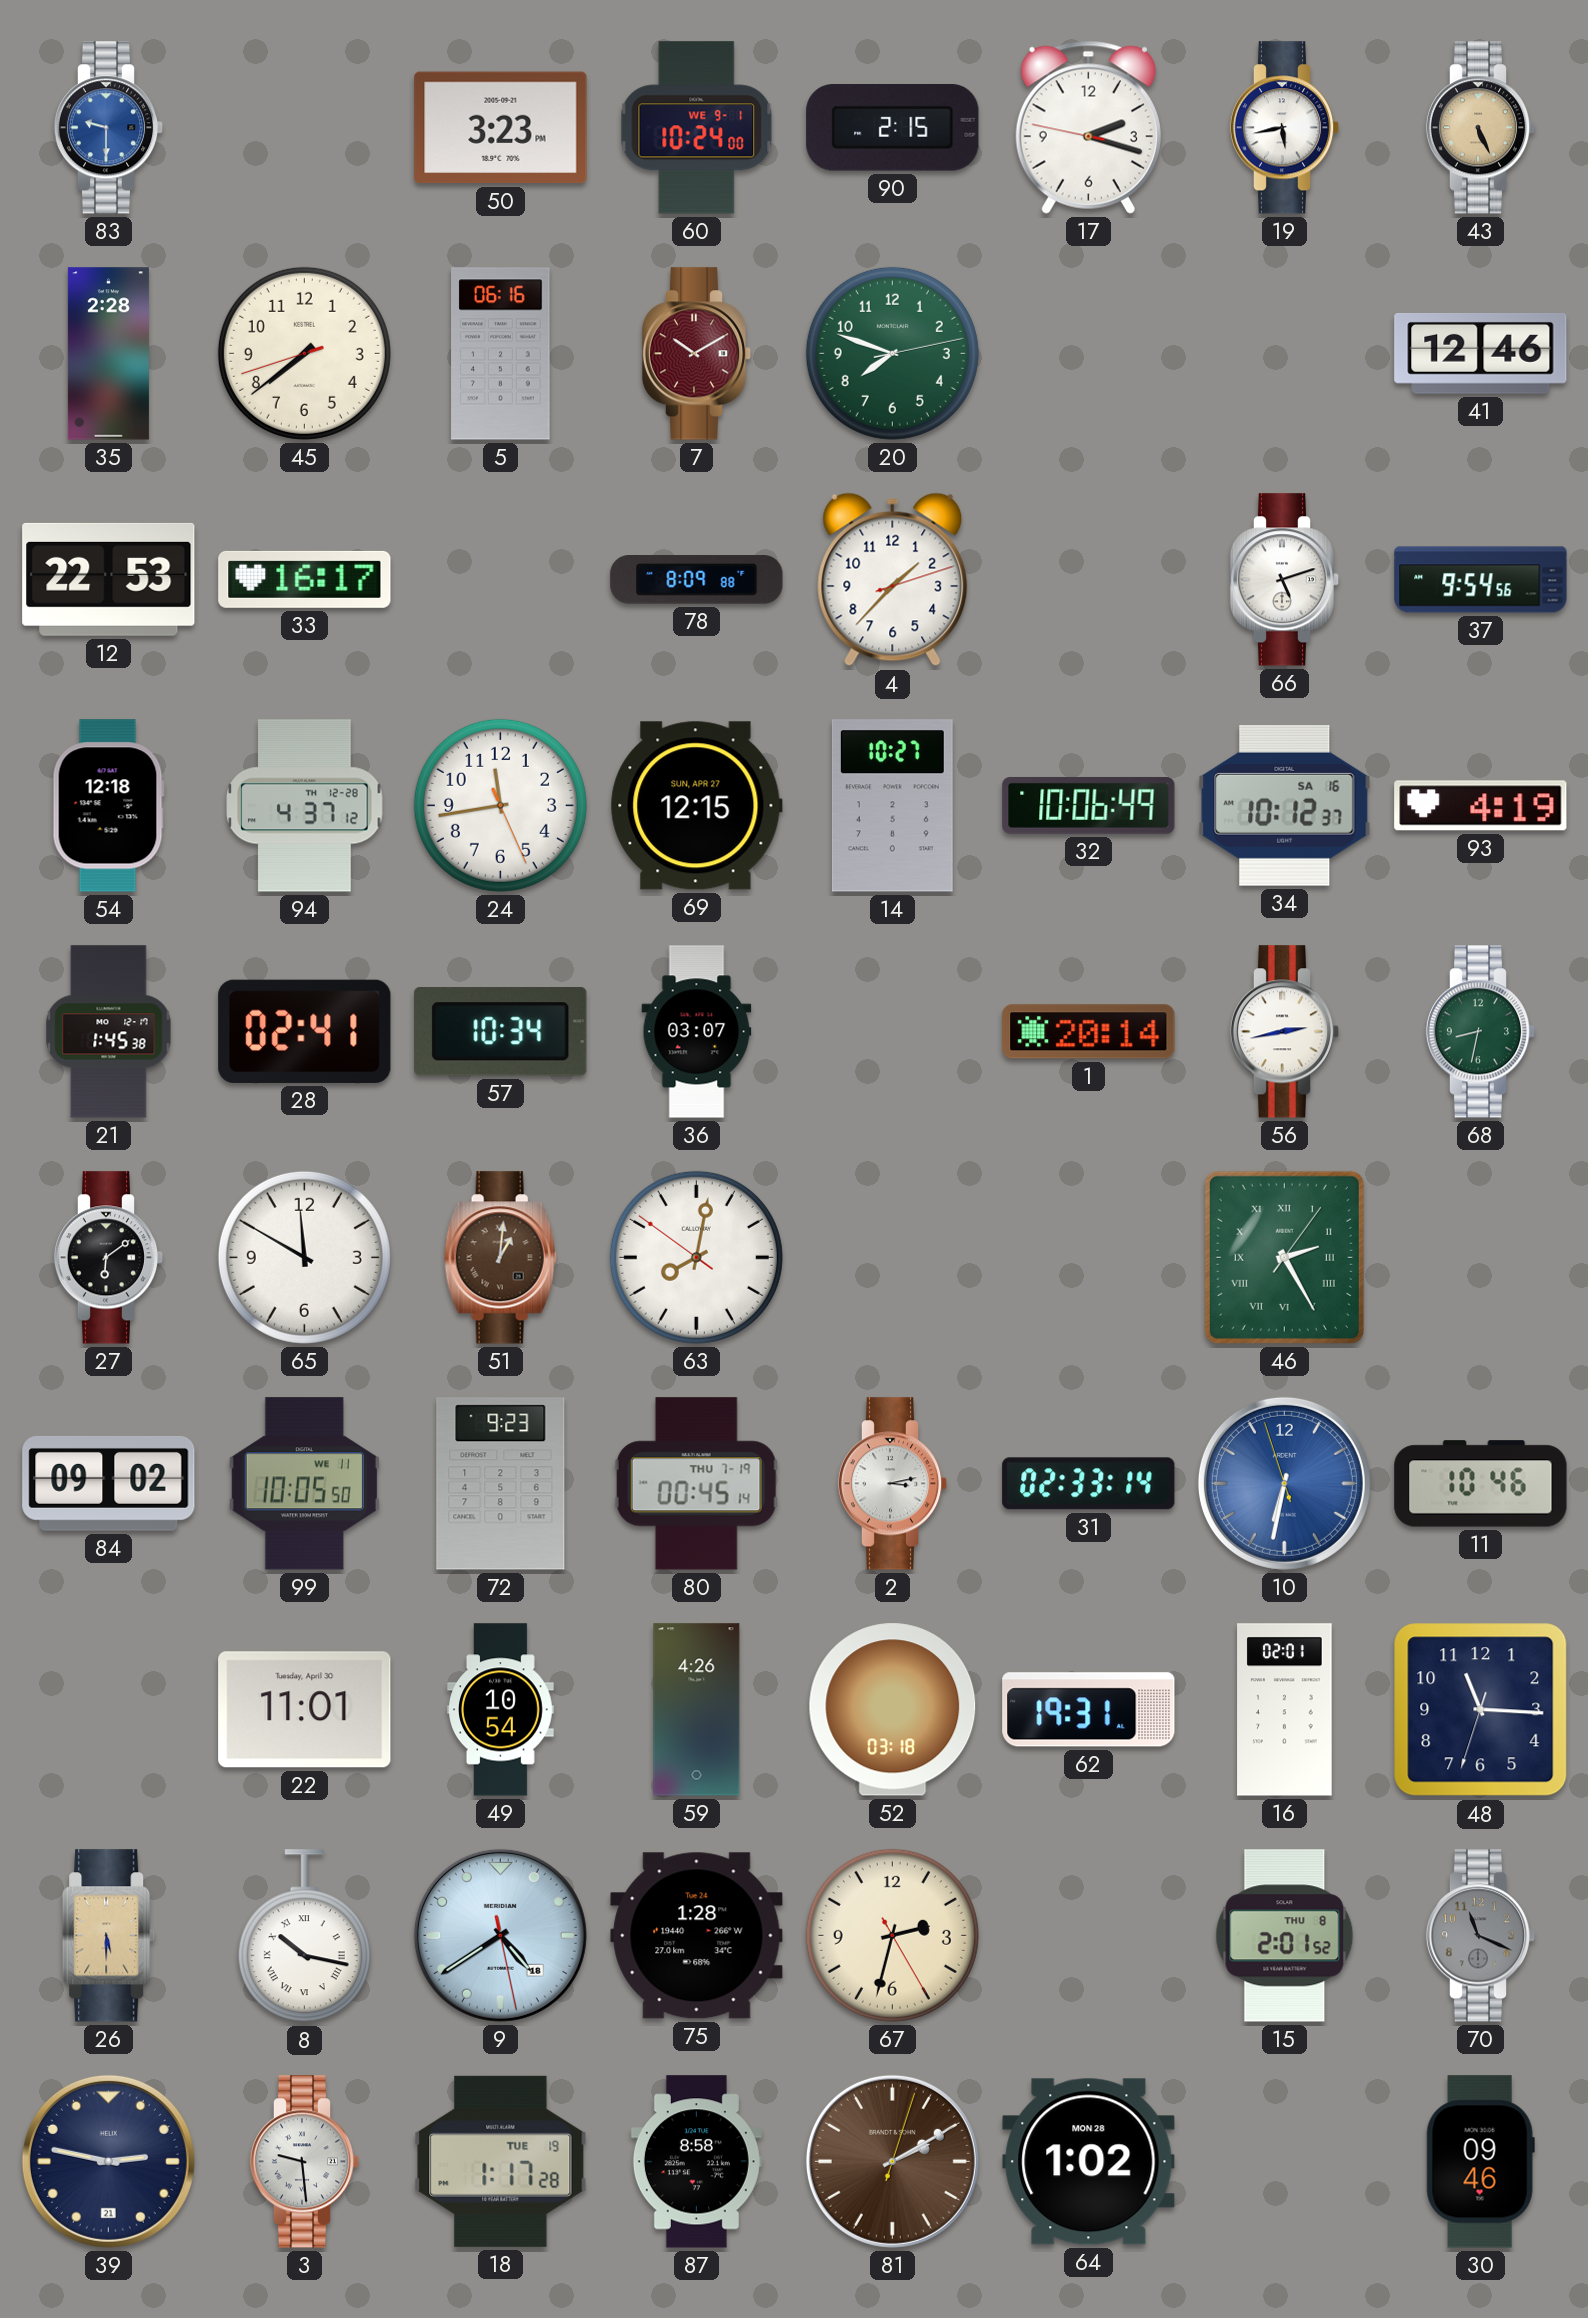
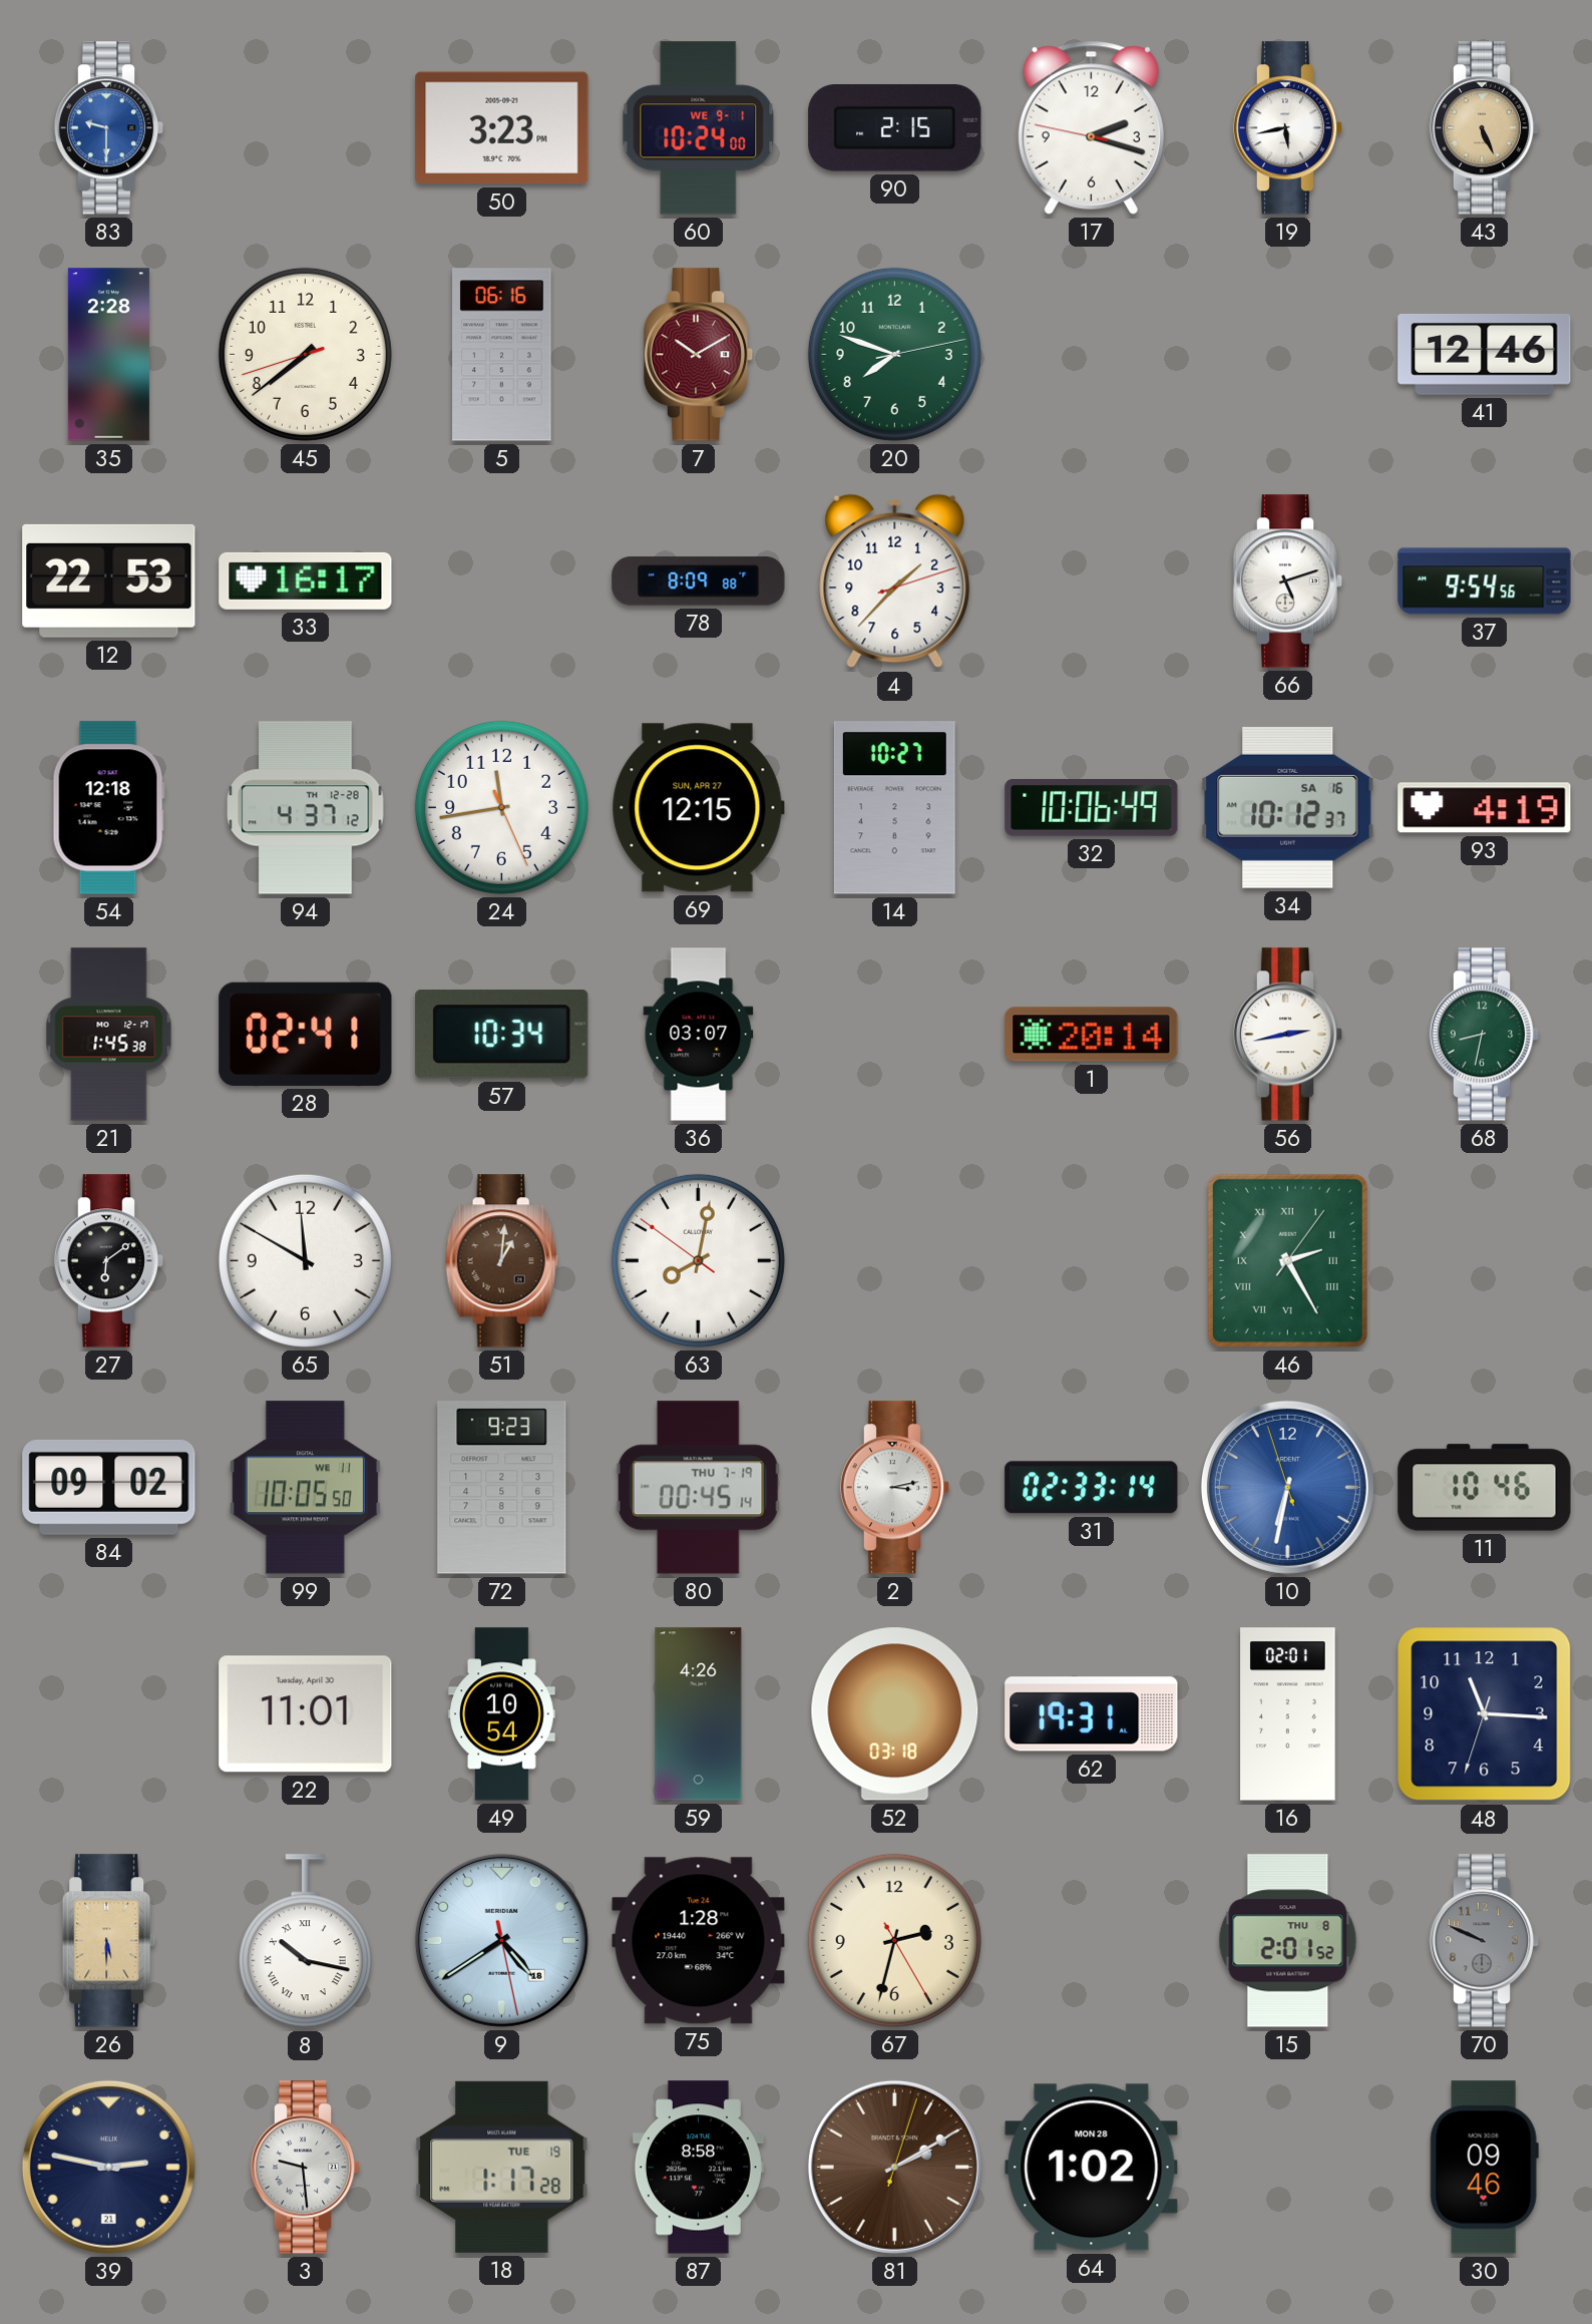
70: 11:19 -> 9:49 (1485, 1941)
